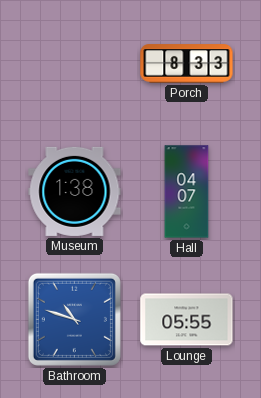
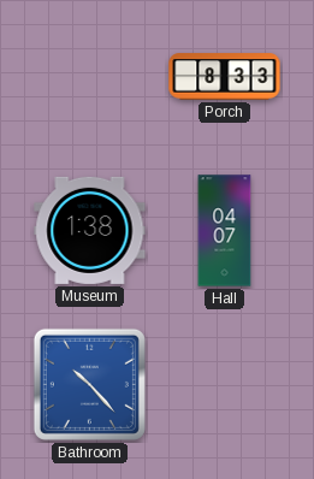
Bathroom: 10:48 -> 10:23 (89, 384)
Lounge: 05:55 -> none (187, 320)
